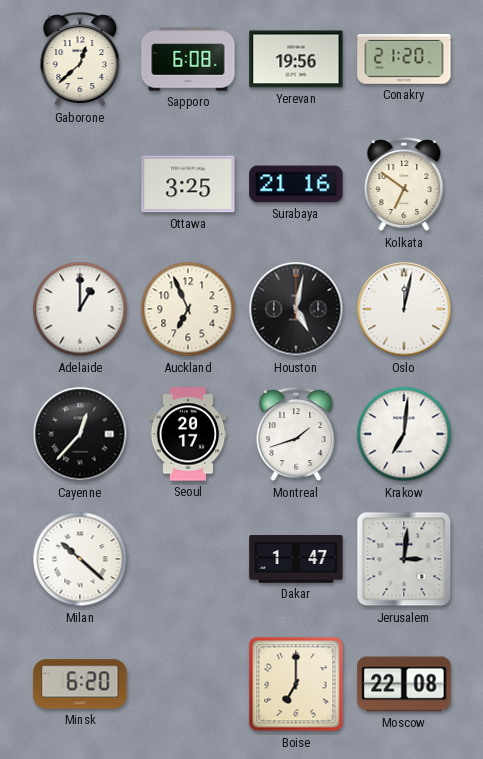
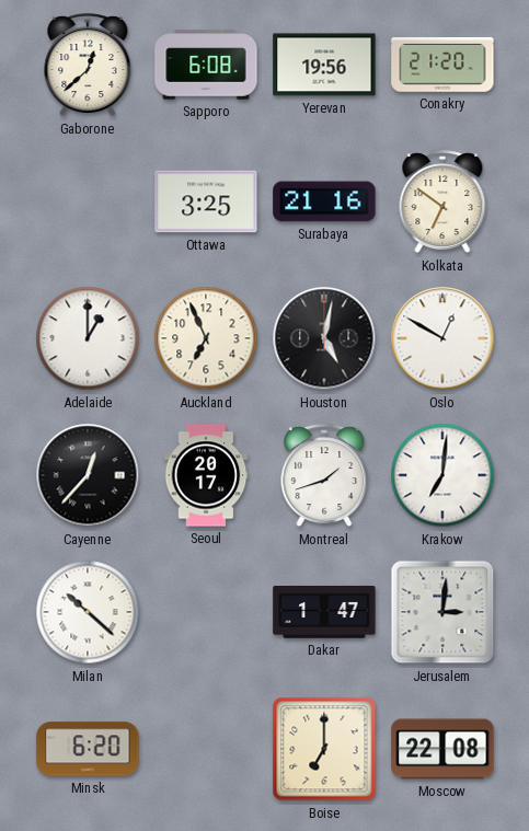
Oslo: 12:02 -> 12:50 (442, 338)
